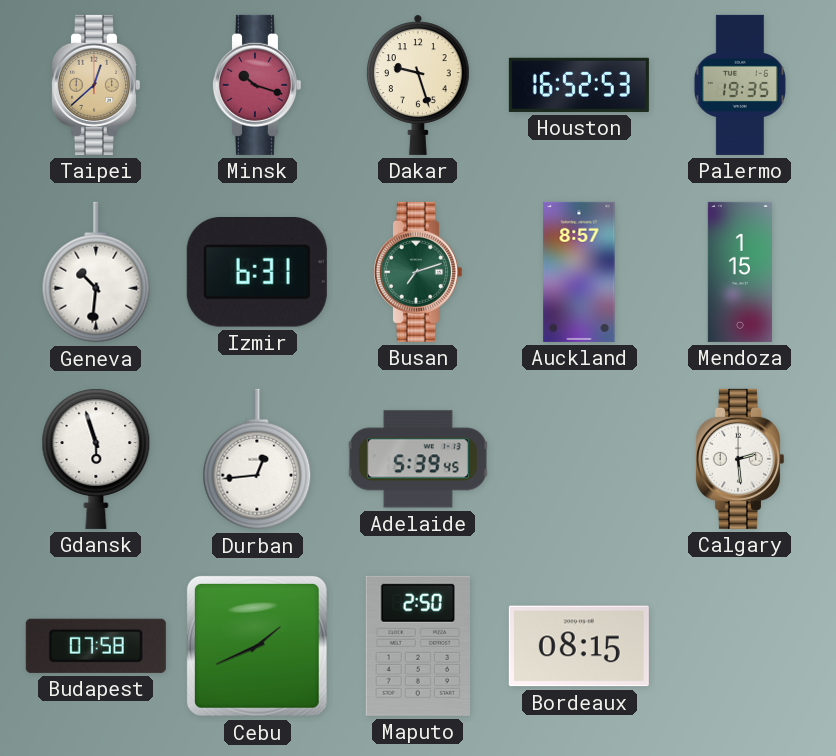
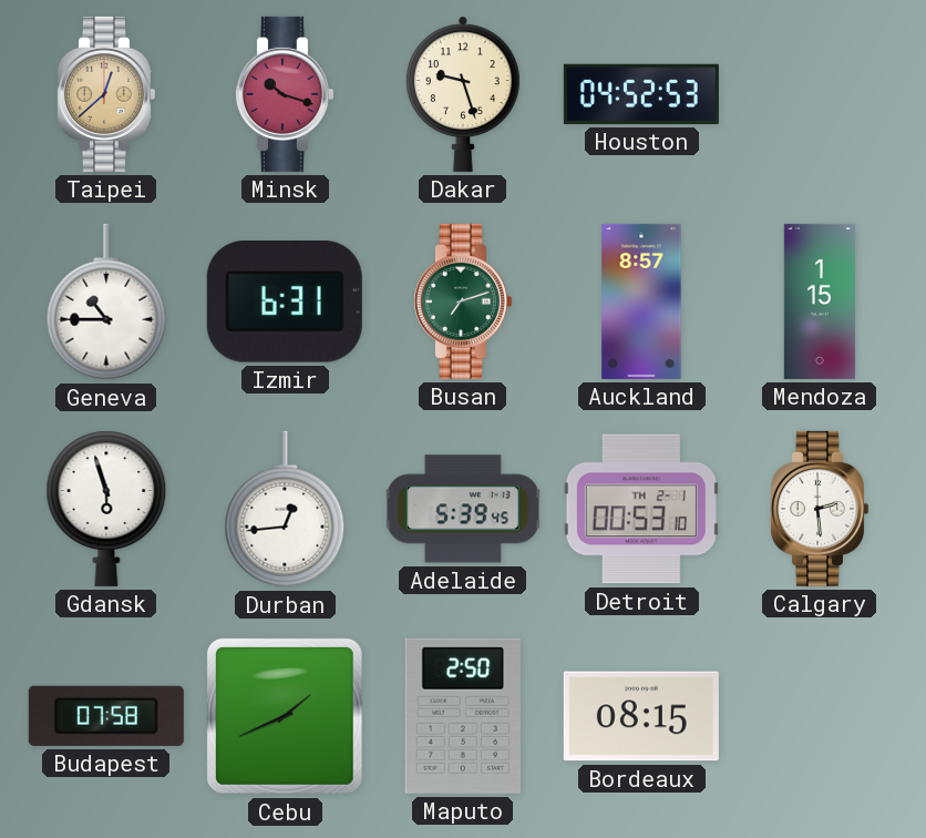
Houston: 16:52 -> 04:52 (641, 94)
Palermo: 19:35 -> none (740, 85)
Geneva: 10:31 -> 10:45 (106, 302)
Detroit: none -> 00:53 (641, 509)
